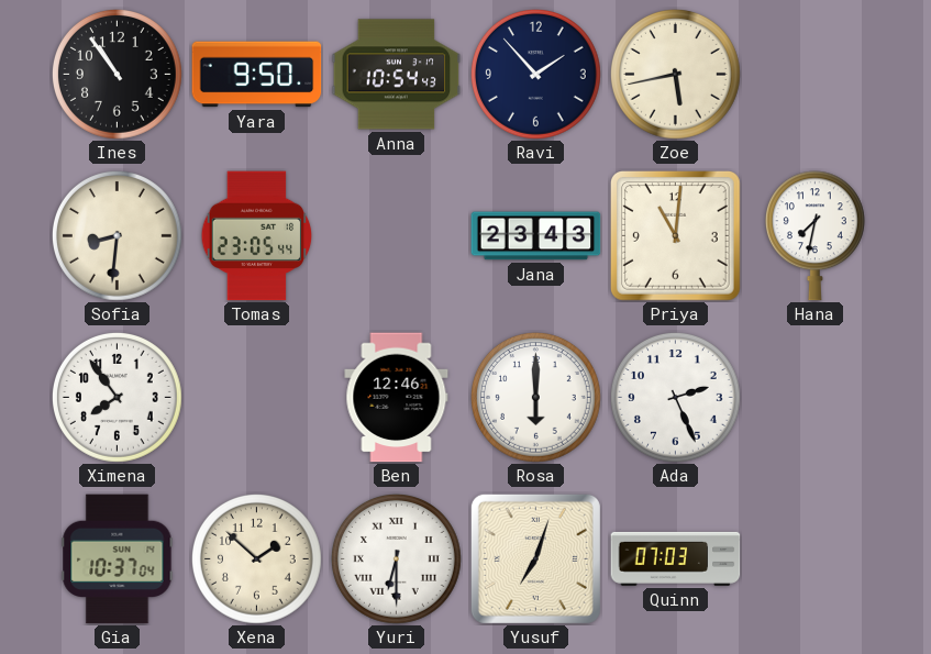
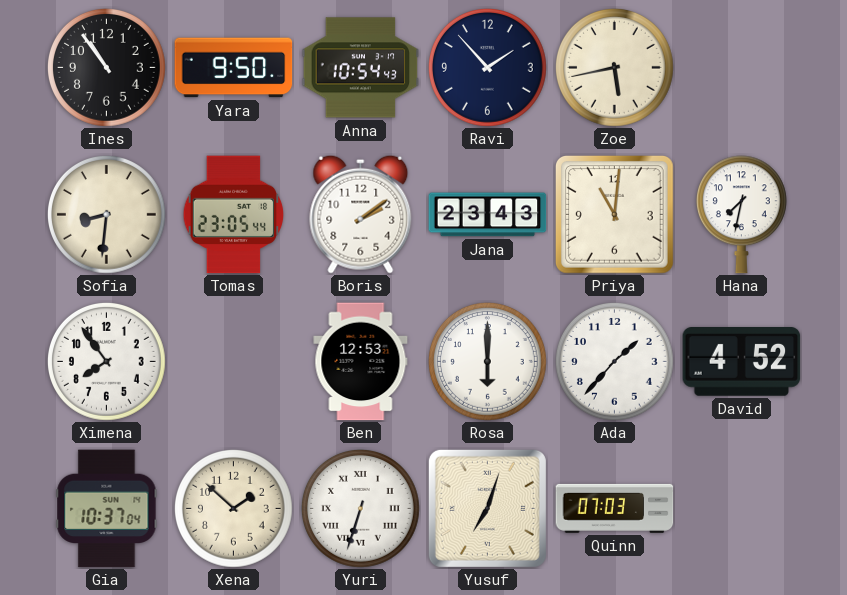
Boris: none -> 2:09 (361, 214)
Ben: 12:46 -> 12:53 (361, 362)
Ada: 2:26 -> 1:37 (614, 361)
David: none -> 4:52 (742, 362)
Yuri: 6:30 -> 6:33 (360, 508)
